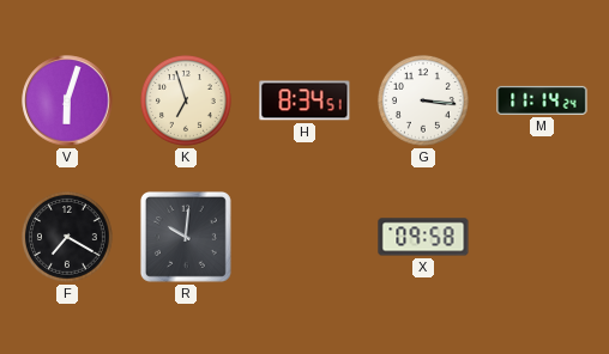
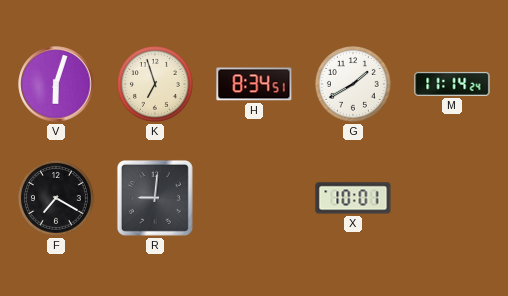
G: 3:16 -> 1:40 (353, 84)
R: 10:01 -> 9:01 (155, 198)
X: 09:58 -> 10:01 (353, 198)
